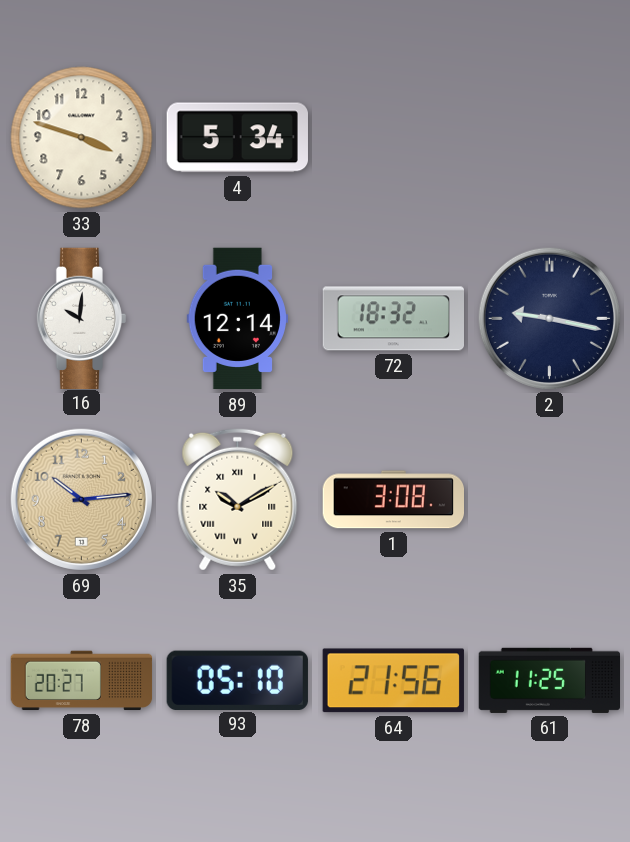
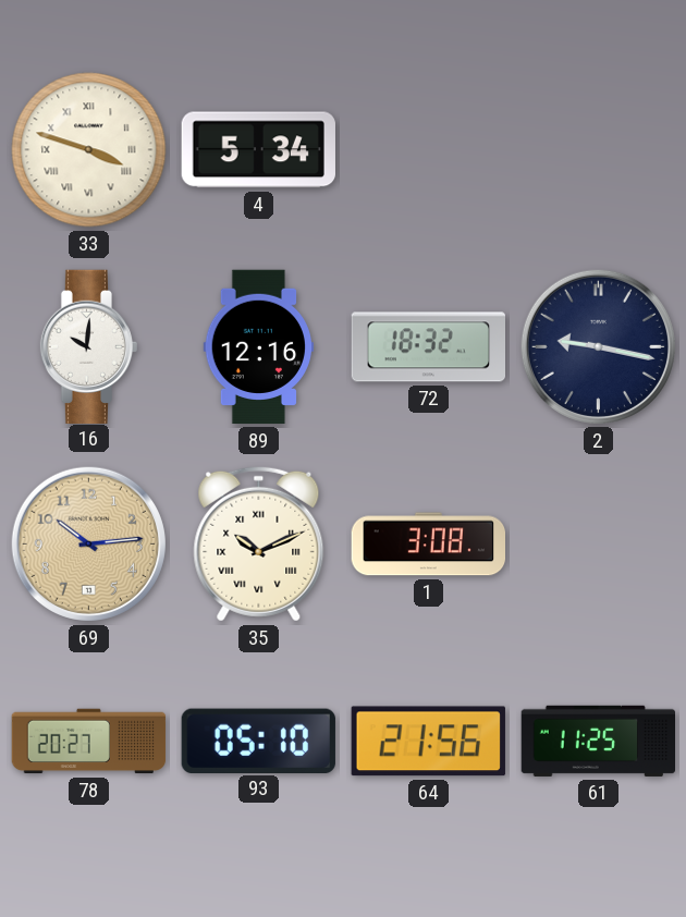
33 numerals: Arabic -> Roman (89, 150)
89: 12:14 -> 12:16 (258, 347)
35: 10:10 -> 10:11 (259, 543)
